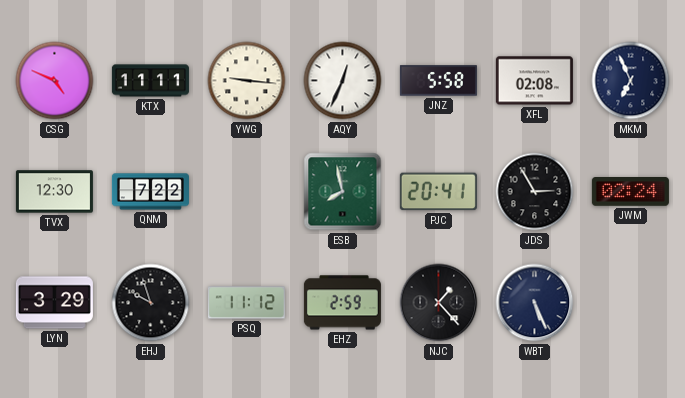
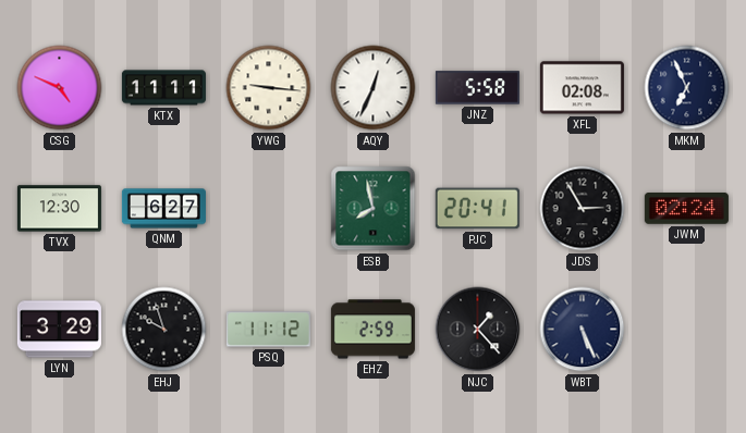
QNM: 7:22 -> 6:27 (163, 209)
